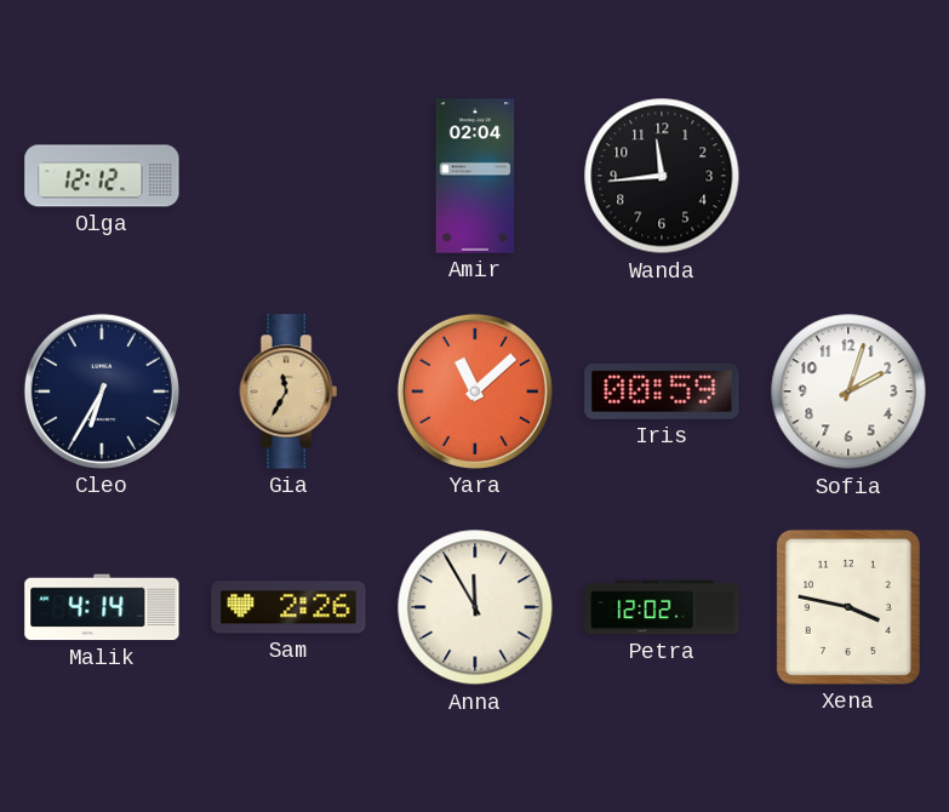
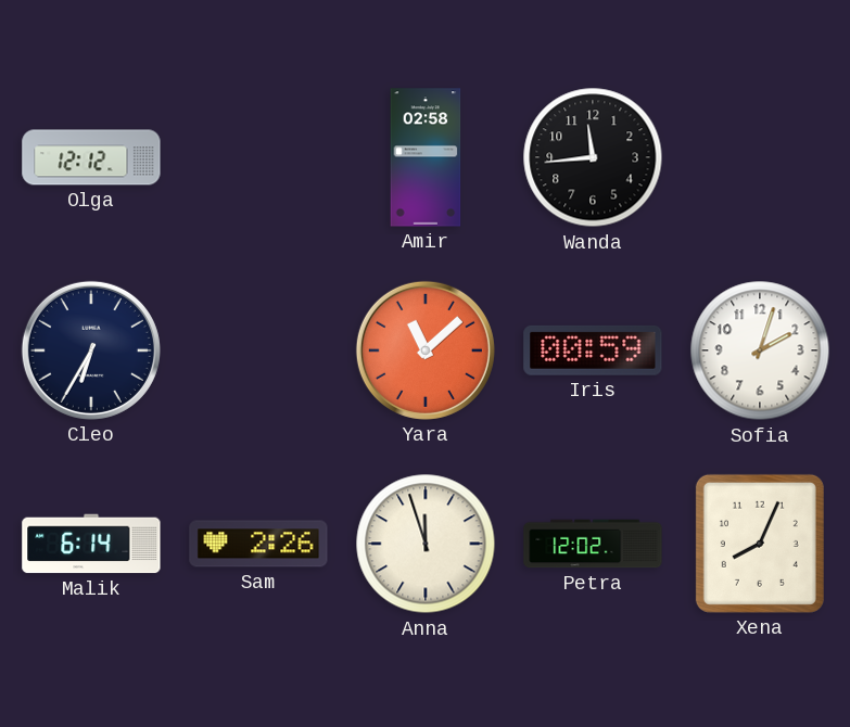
Amir: 02:04 -> 02:58 (426, 157)
Gia: 11:35 -> none (288, 391)
Malik: 4:14 -> 6:14 (91, 544)
Anna: 11:55 -> 11:57 (426, 544)
Xena: 3:47 -> 8:04 (760, 544)
